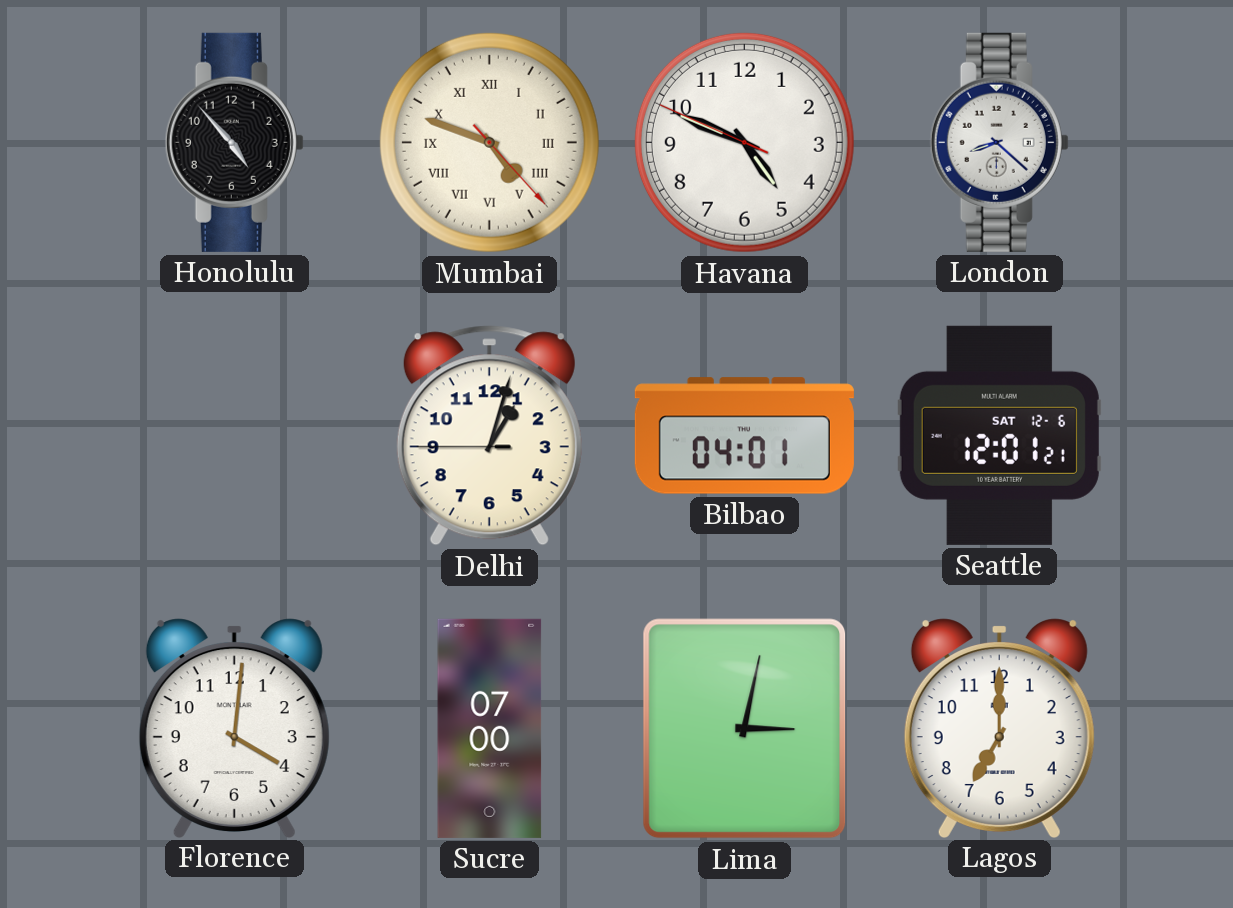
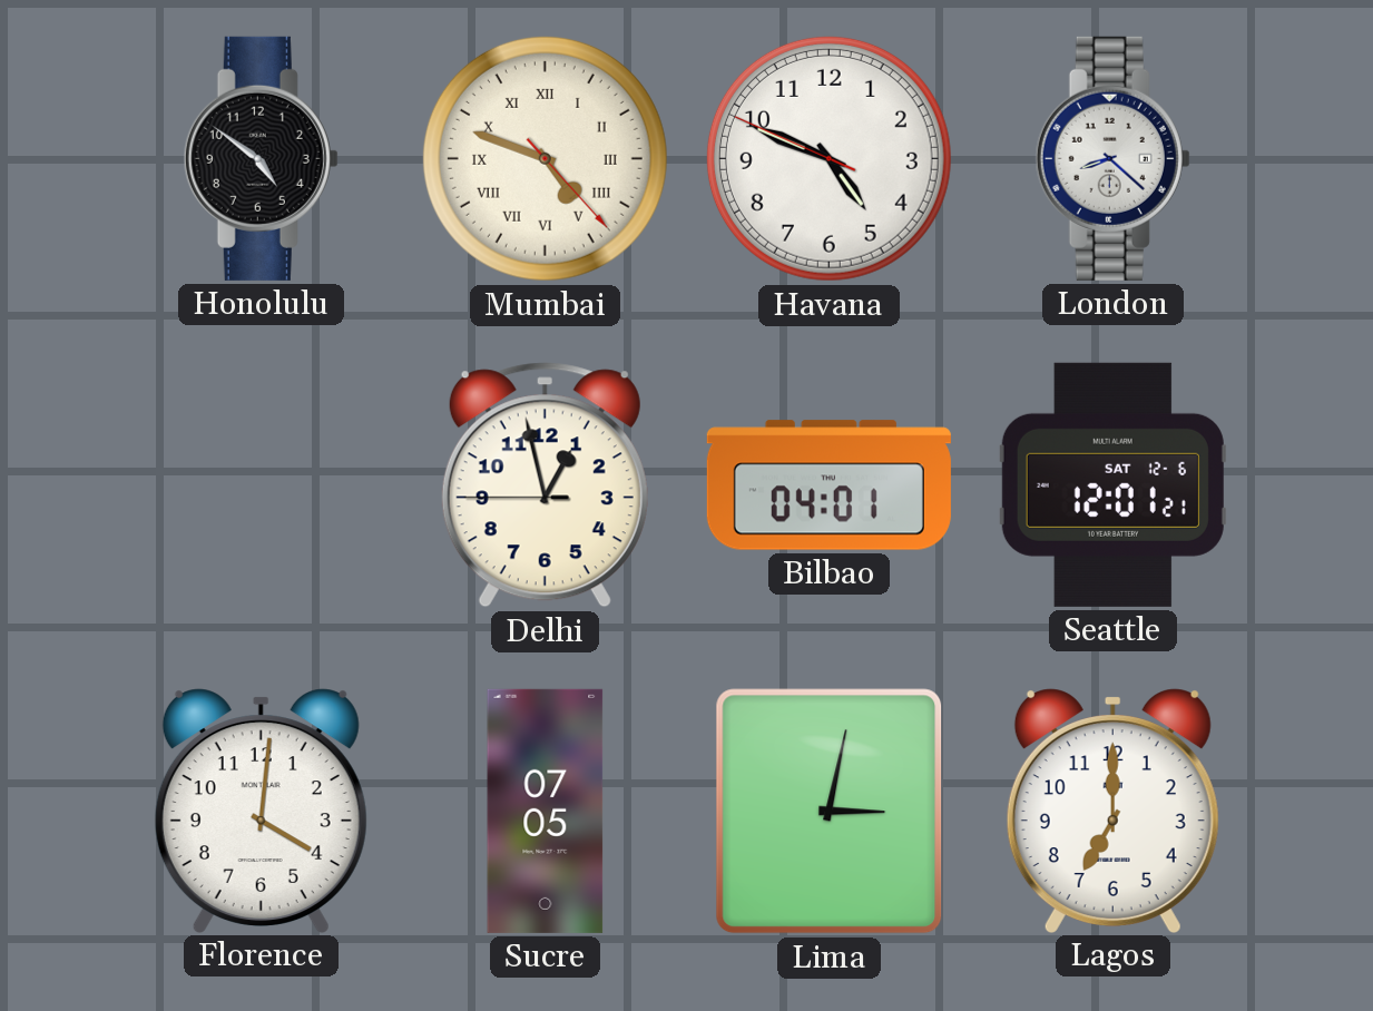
Honolulu: 4:53 -> 4:51 (261, 158)
Delhi: 1:02 -> 12:57 (545, 485)
Sucre: 07:00 -> 07:05 (546, 811)
